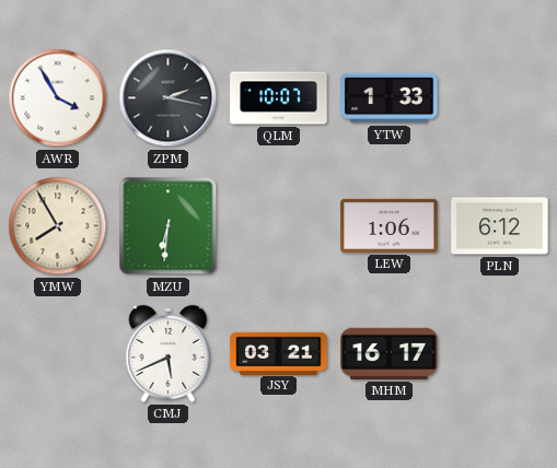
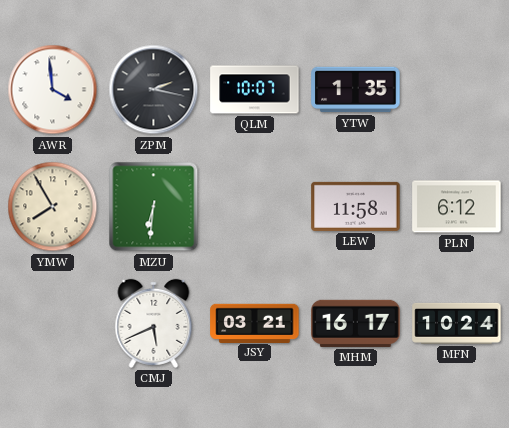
AWR: 3:55 -> 3:59 (53, 90)
YTW: 1:33 -> 1:35 (356, 90)
LEW: 1:06 -> 11:58 (356, 206)
MFN: none -> 10:24 (457, 323)
